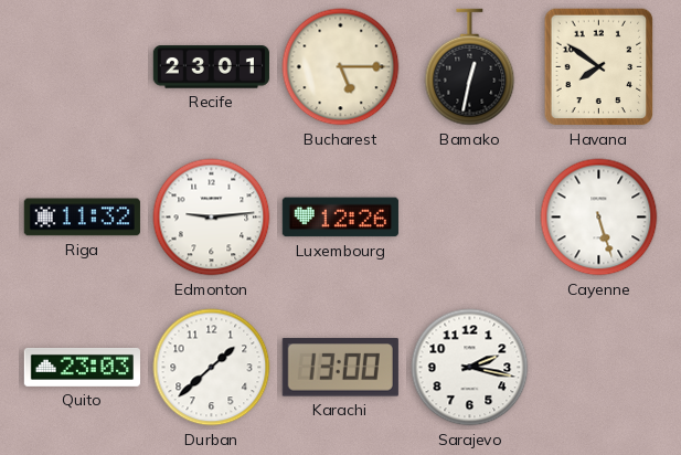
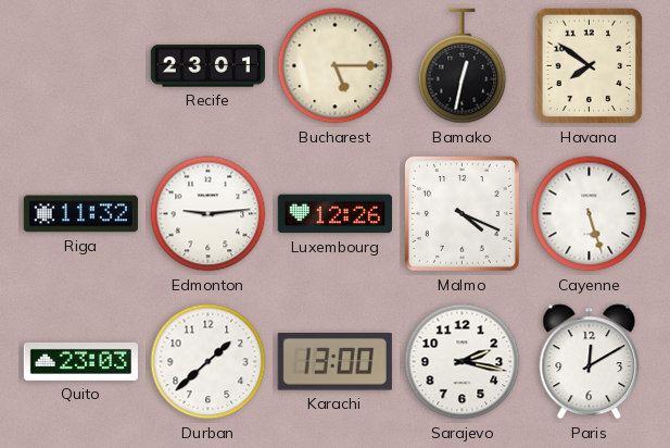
Malmo: none -> 4:19 (462, 213)
Paris: none -> 12:10 (590, 362)
